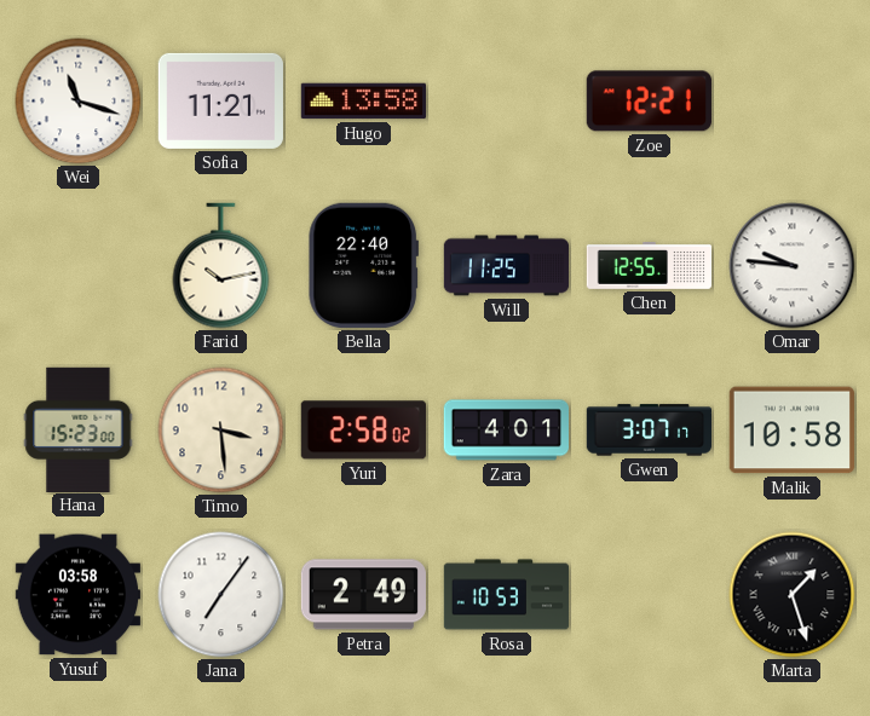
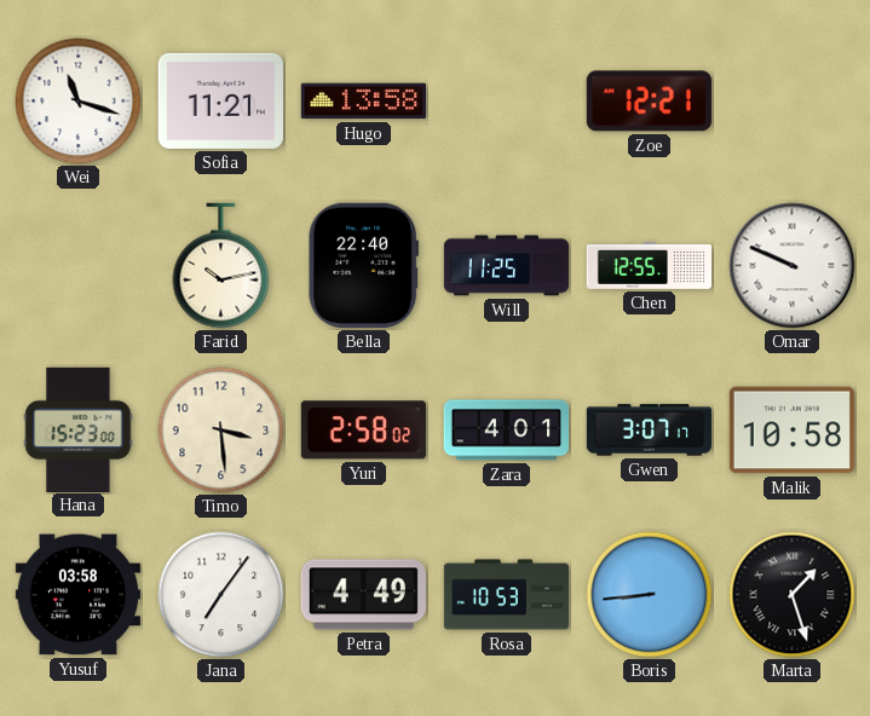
Omar: 9:46 -> 9:49 (793, 266)
Petra: 2:49 -> 4:49 (363, 595)
Boris: none -> 8:44 (650, 595)
